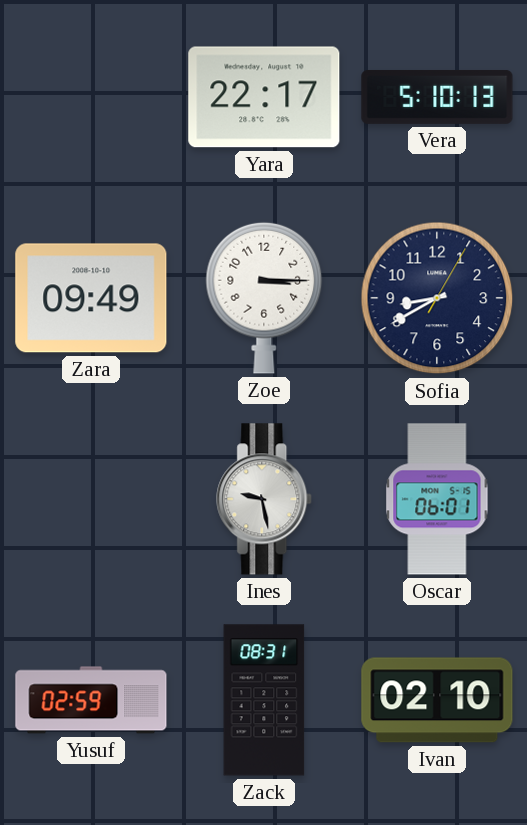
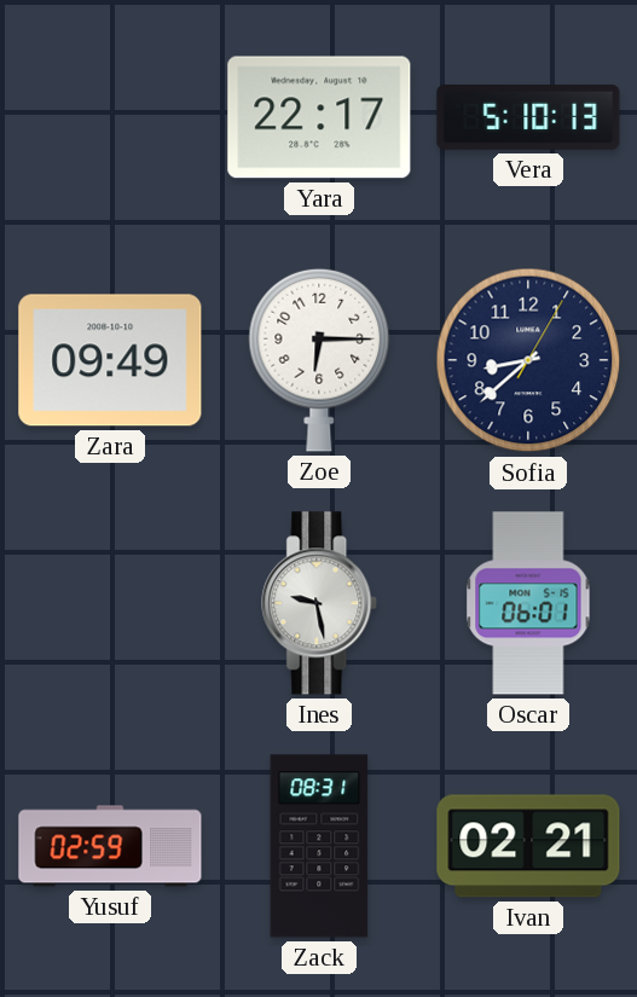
Zoe: 3:15 -> 6:15 (319, 360)
Sofia: 8:40 -> 8:38 (528, 360)
Ivan: 02:10 -> 02:21 (528, 846)
